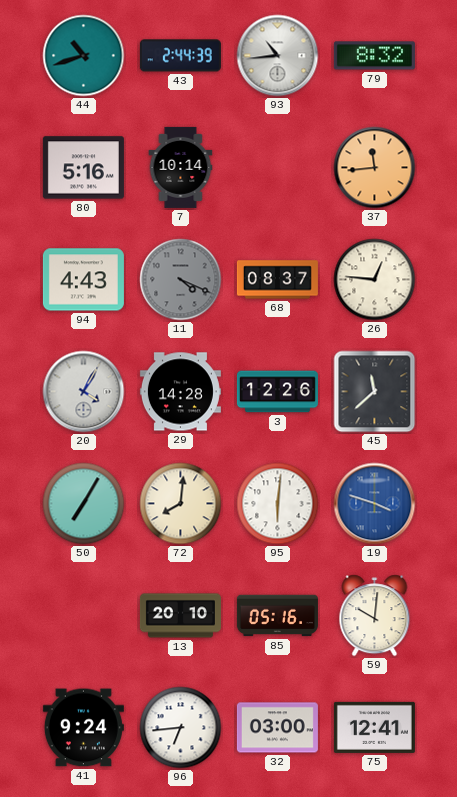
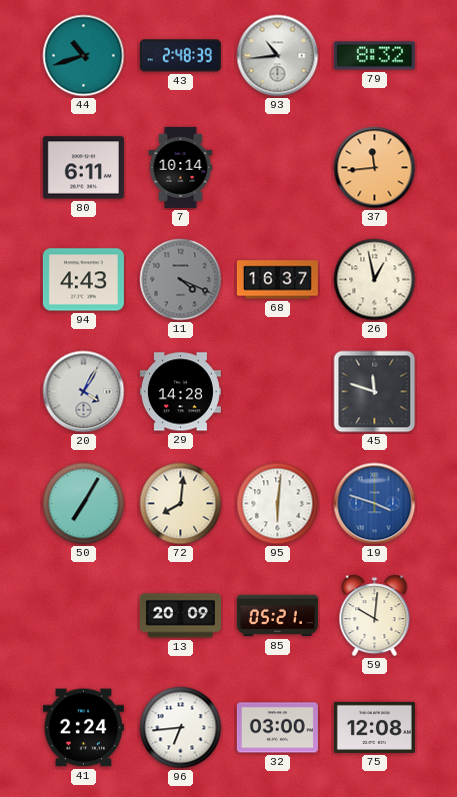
43: 2:44 -> 2:48 (180, 56)
80: 5:16 -> 6:11 (83, 168)
68: 08:37 -> 16:37 (277, 280)
26: 12:46 -> 12:58 (375, 280)
3: 12:26 -> none (277, 392)
45: 11:38 -> 11:48 (375, 392)
13: 20:10 -> 20:09 (180, 616)
85: 05:16 -> 05:21 (277, 616)
41: 9:24 -> 2:24 (83, 728)
75: 12:41 -> 12:08 (374, 727)
